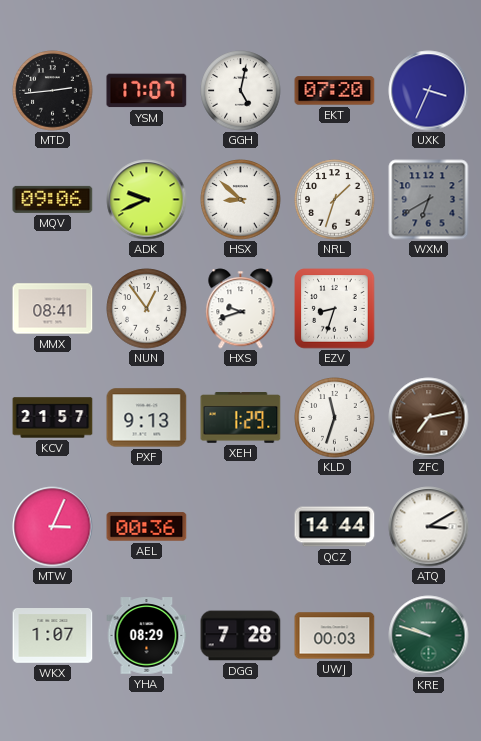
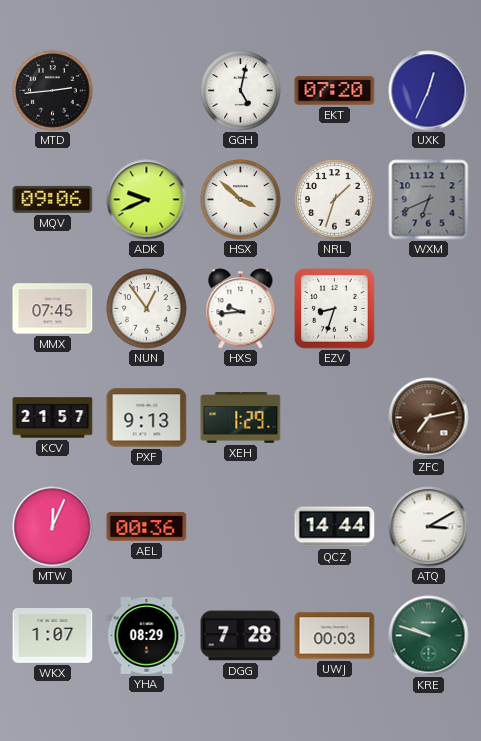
YSM: 17:07 -> none (147, 91)
UXK: 3:34 -> 12:34 (429, 91)
HSX: 8:52 -> 3:52 (241, 200)
WXM: 6:40 -> 6:41 (429, 200)
MMX: 08:41 -> 07:45 (53, 309)
HXS: 9:42 -> 9:44 (241, 309)
KLD: 11:33 -> none (335, 418)
MTW: 3:04 -> 12:04 (53, 527)
